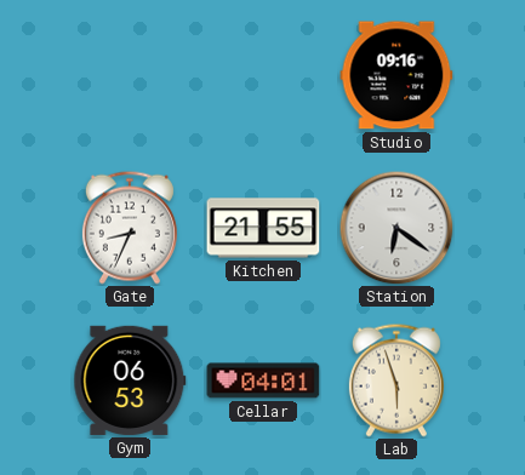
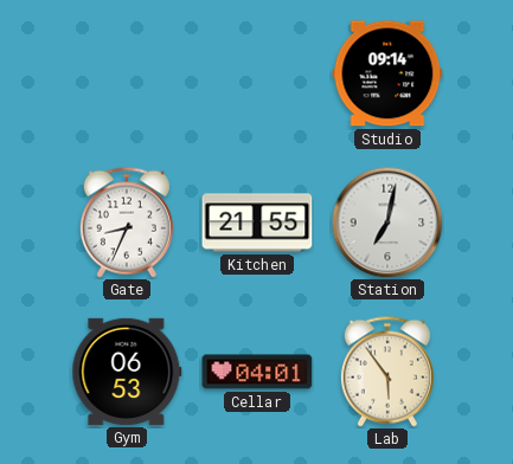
Studio: 09:16 -> 09:14 (387, 73)
Station: 6:21 -> 7:02 (387, 223)
Lab: 5:57 -> 5:54 (387, 372)
